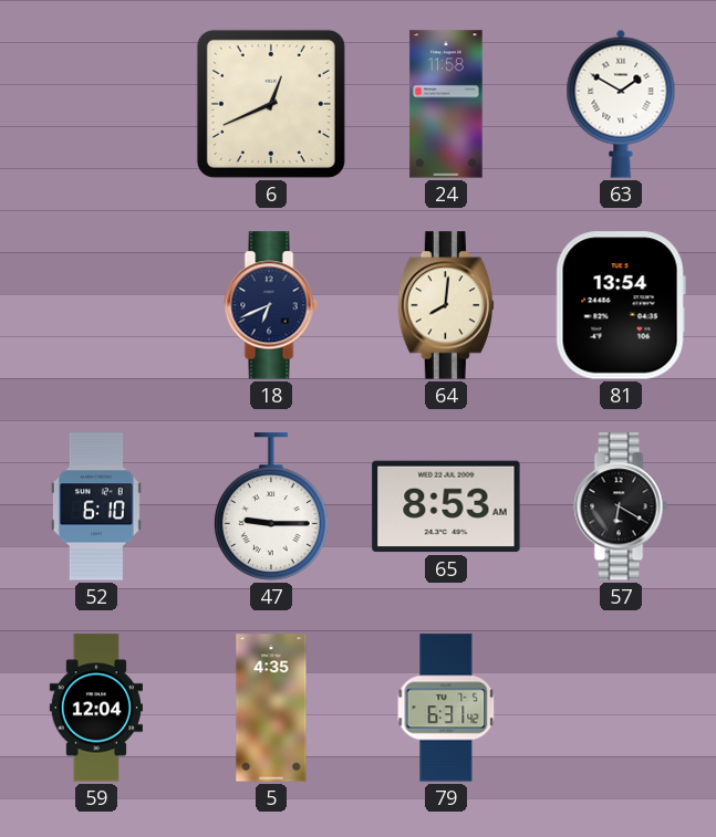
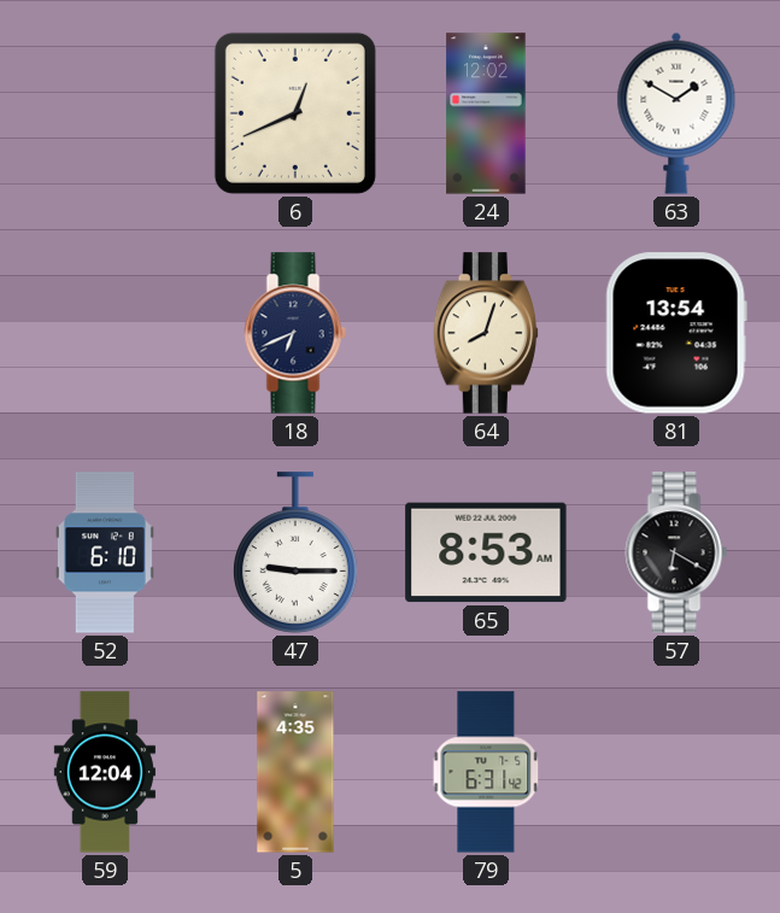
24: 11:58 -> 12:02 (486, 113)
64: 8:01 -> 8:03 (485, 333)
